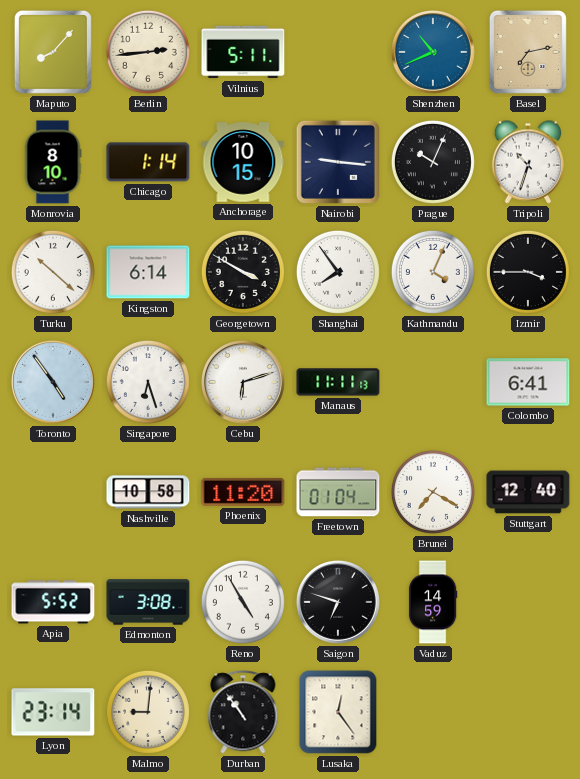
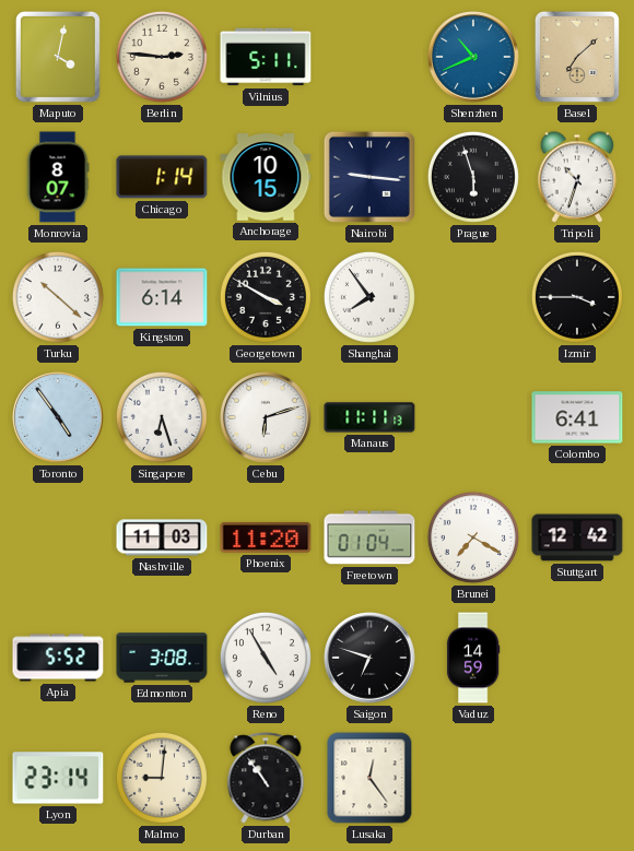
Maputo: 8:07 -> 4:02 (58, 57)
Berlin: 2:44 -> 2:46 (162, 57)
Basel: 7:13 -> 7:08 (577, 57)
Monrovia: 8:10 -> 8:07 (58, 177)
Prague: 10:04 -> 5:57 (473, 177)
Kathmandu: 4:04 -> none (433, 272)
Nashville: 10:58 -> 11:03 (162, 537)
Stuttgart: 12:40 -> 12:42 (577, 537)
